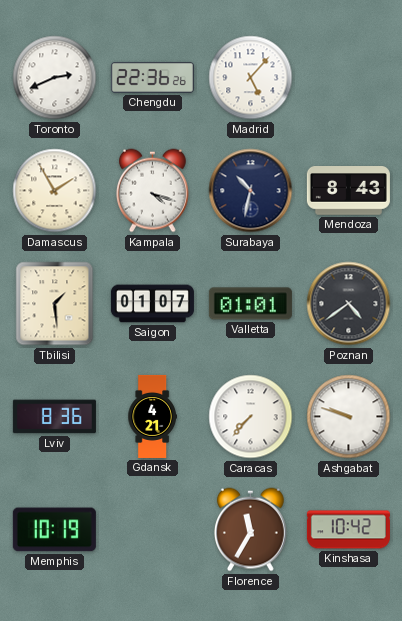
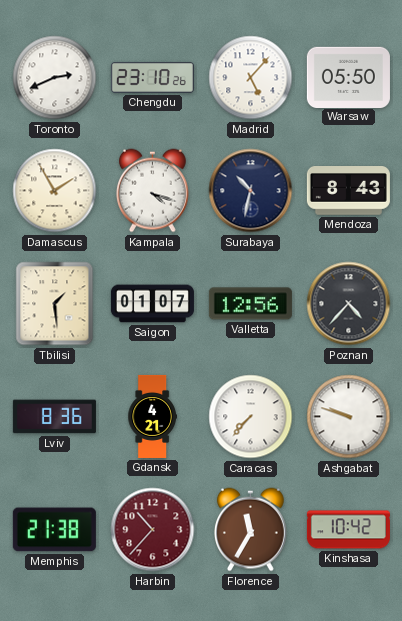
Chengdu: 22:36 -> 23:10 (152, 77)
Warsaw: none -> 05:50 (348, 77)
Valletta: 01:01 -> 12:56 (250, 304)
Poznan: 4:39 -> 4:37 (349, 304)
Memphis: 10:19 -> 21:38 (54, 530)
Harbin: none -> 10:37 (153, 530)
